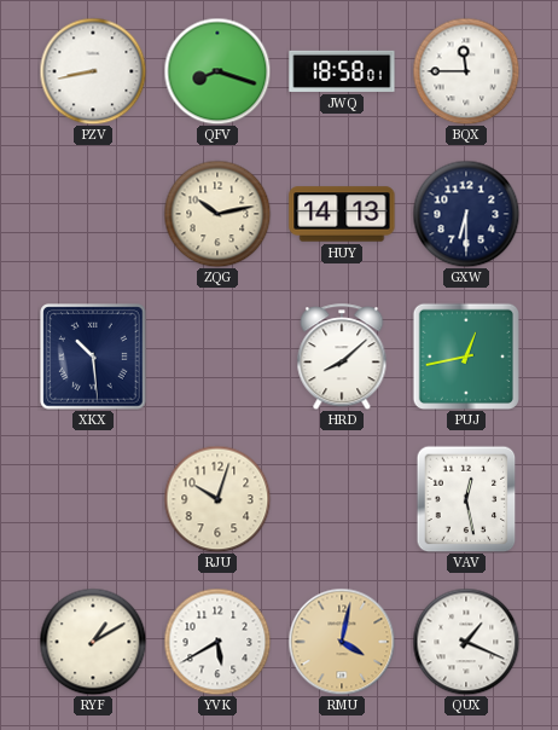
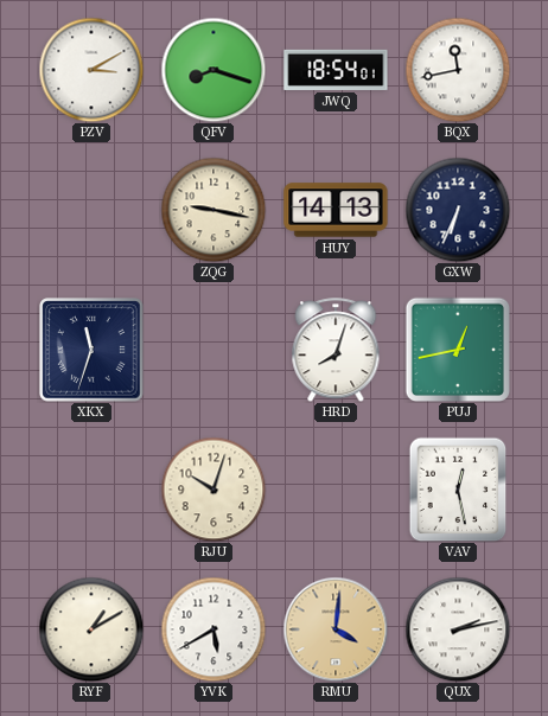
PZV: 8:43 -> 3:10 (91, 70)
JWQ: 18:58 -> 18:54 (336, 70)
BQX: 11:45 -> 11:43 (458, 70)
ZQG: 10:13 -> 9:17 (214, 210)
GXW: 6:30 -> 6:34 (458, 210)
XKX: 10:29 -> 11:33 (91, 350)
HRD: 8:08 -> 8:03 (336, 350)
RMU: 4:02 -> 4:01 (336, 629)
QUX: 1:19 -> 2:13 (458, 629)
